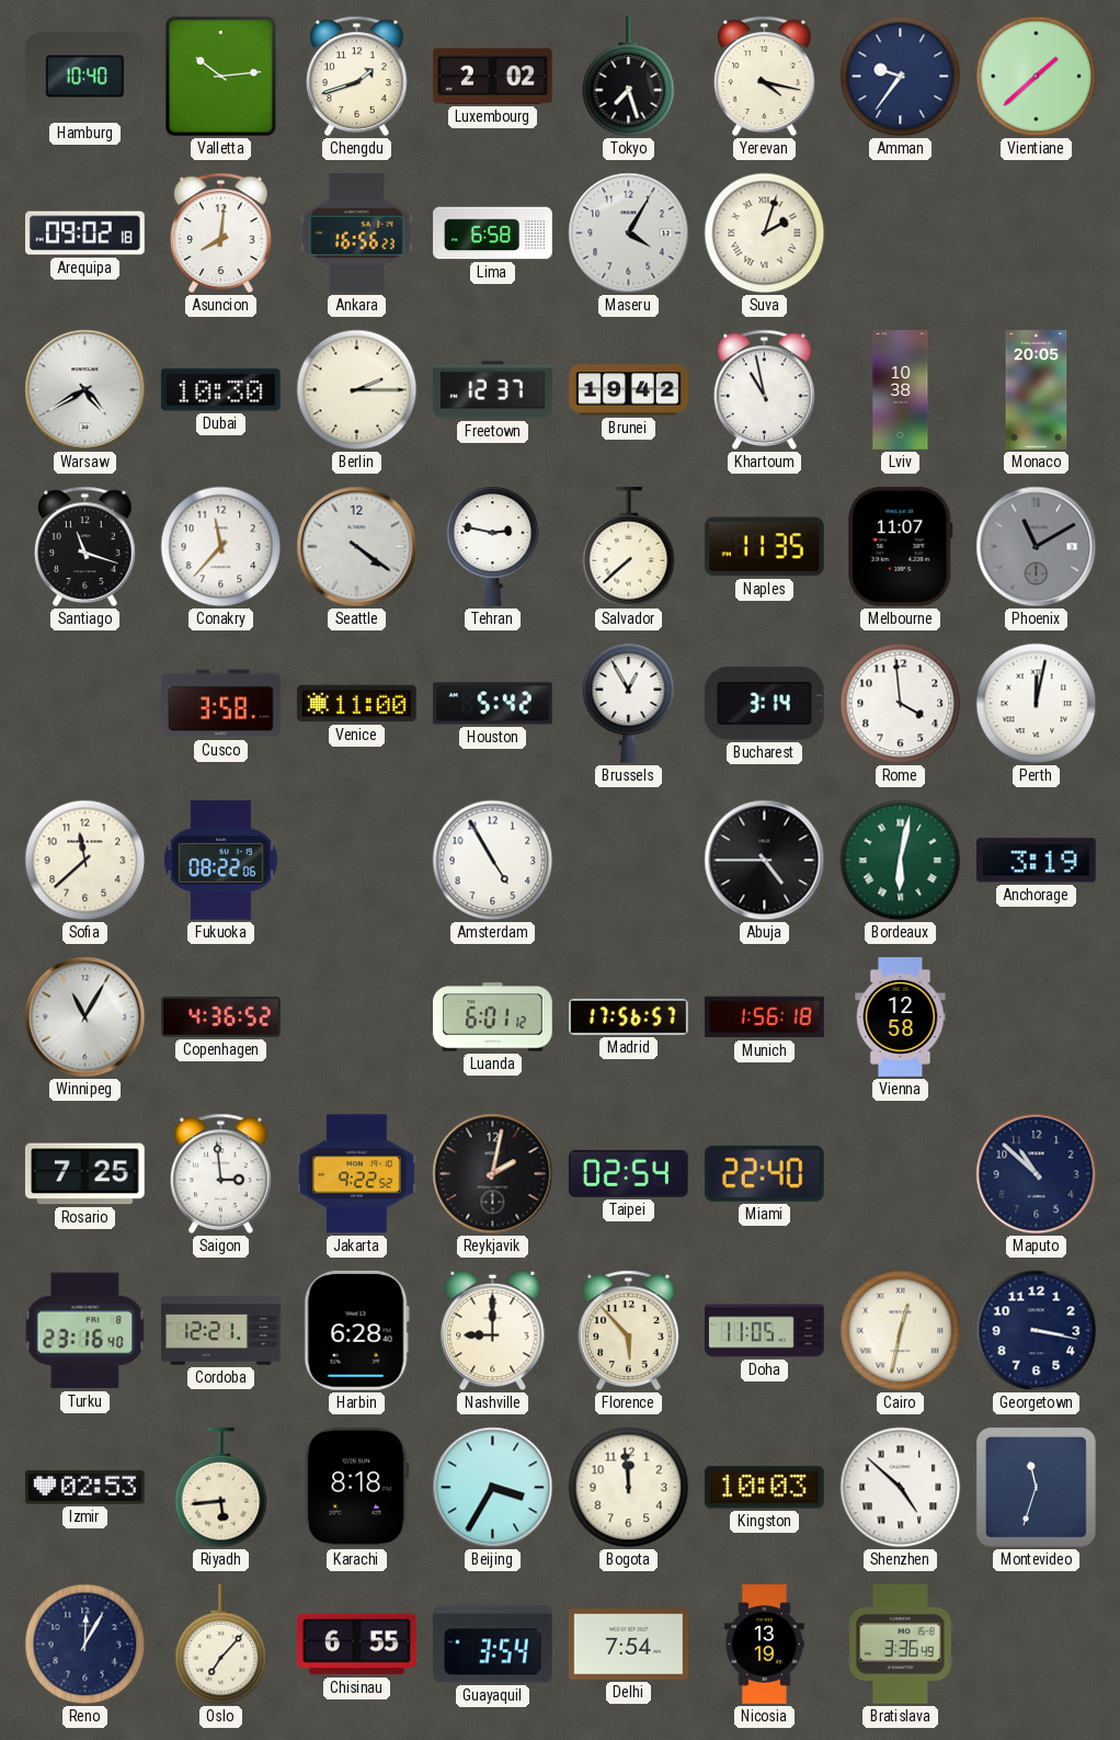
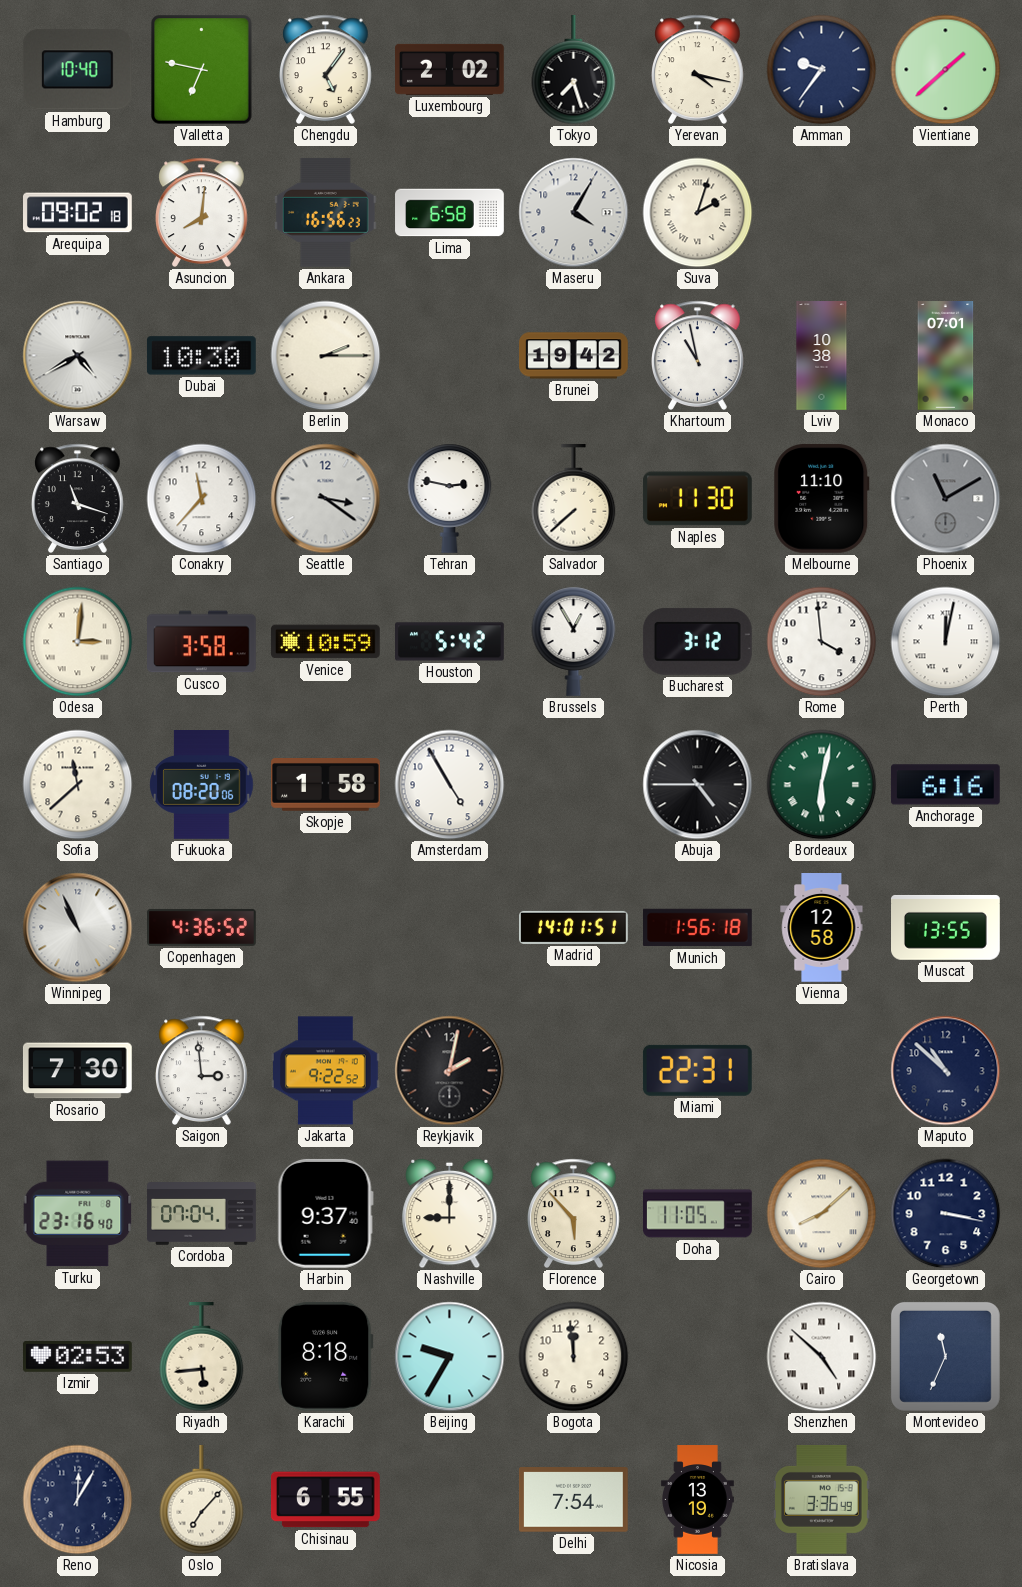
Valletta: 10:14 -> 6:47 (202, 70)
Chengdu: 1:42 -> 5:06 (326, 69)
Freetown: 12:37 -> none (493, 390)
Monaco: 20:05 -> 07:01 (946, 356)
Seattle: 4:21 -> 3:21 (326, 499)
Naples: 11:35 -> 11:30 (697, 499)
Melbourne: 11:07 -> 11:10 (822, 498)
Odesa: none -> 3:01 (78, 642)
Venice: 11:00 -> 10:59 (325, 642)
Bucharest: 3:14 -> 3:12 (697, 641)
Fukuoka: 08:22 -> 08:20 (202, 785)
Skopje: none -> 1:58 (325, 785)
Anchorage: 3:19 -> 6:16 (945, 785)
Winnipeg: 11:05 -> 10:56 (78, 928)
Luanda: 6:01 -> none (493, 1017)
Madrid: 17:56 -> 14:01 (574, 927)
Muscat: none -> 13:55 (946, 928)
Rosario: 7:25 -> 7:30 (77, 1071)
Taipei: 02:54 -> none (628, 1174)
Miami: 22:40 -> 22:31 (697, 1070)
Cordoba: 12:21 -> 07:04 (202, 1214)
Harbin: 6:28 -> 9:37 (325, 1213)
Cairo: 12:32 -> 8:08 (822, 1214)
Beijing: 3:35 -> 9:35 (450, 1357)
Kingston: 10:03 -> none (764, 1488)
Montevideo: 11:33 -> 11:34 (945, 1356)
Guayaquil: 3:54 -> none (492, 1645)
